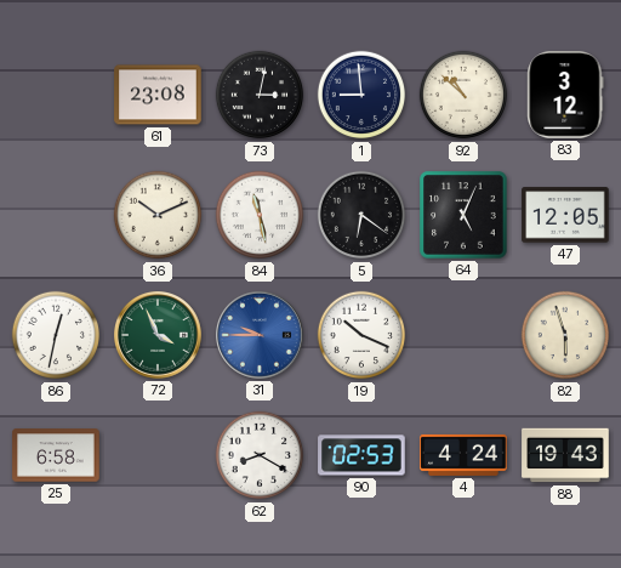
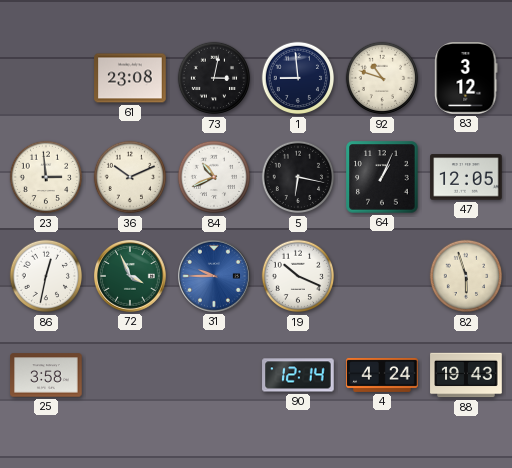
92: 10:52 -> 10:48 (382, 78)
23: none -> 2:59 (46, 177)
84: 11:28 -> 10:41 (214, 177)
5: 6:21 -> 6:17 (298, 177)
64: 5:04 -> 1:04 (382, 177)
25: 6:58 -> 3:58 (46, 375)
62: 8:20 -> none (260, 455)
90: 02:53 -> 12:14 (298, 375)
